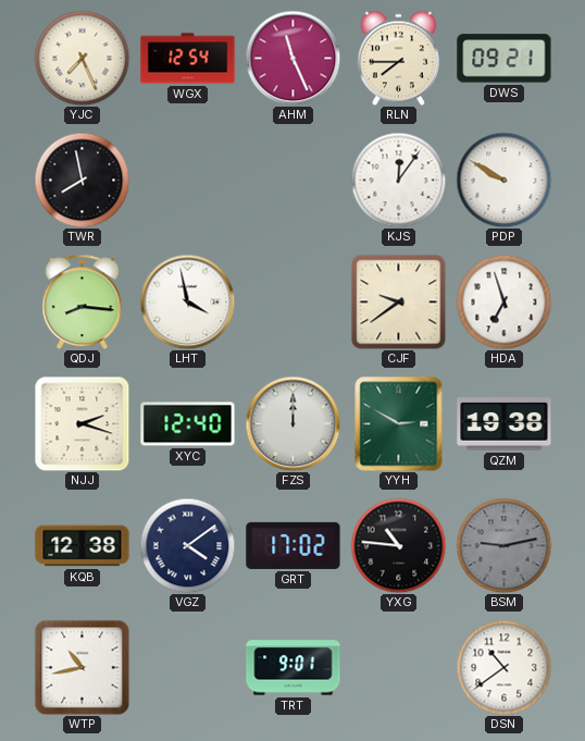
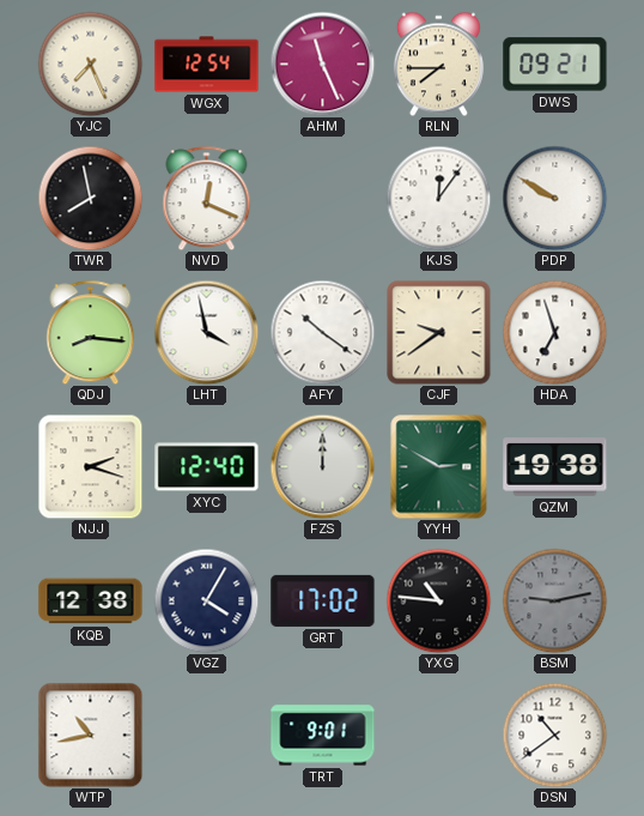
NVD: none -> 12:19 (207, 198)
AFY: none -> 10:21 (322, 332)
VGZ: 4:09 -> 4:05 (206, 600)
